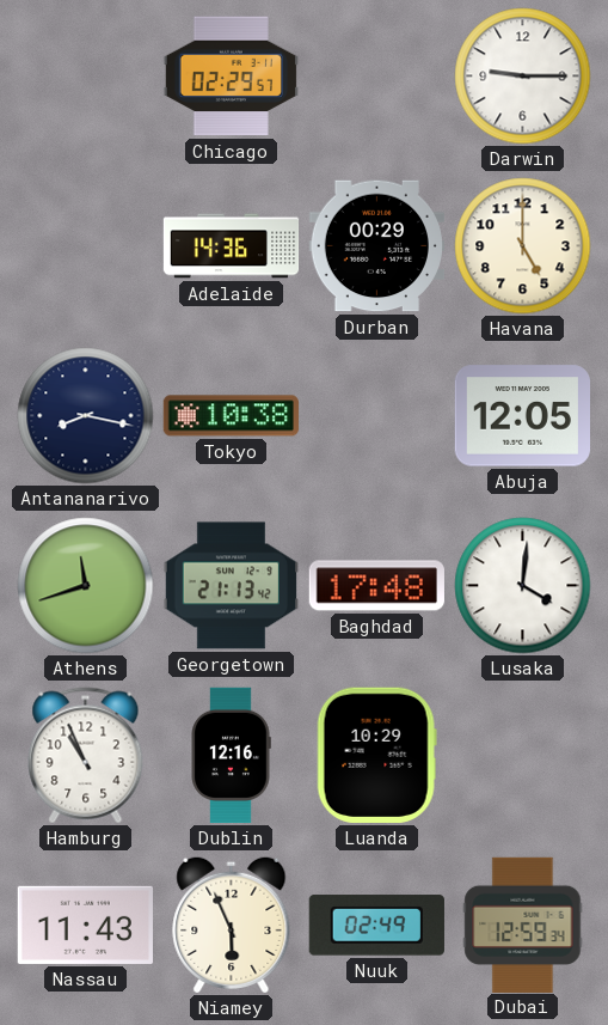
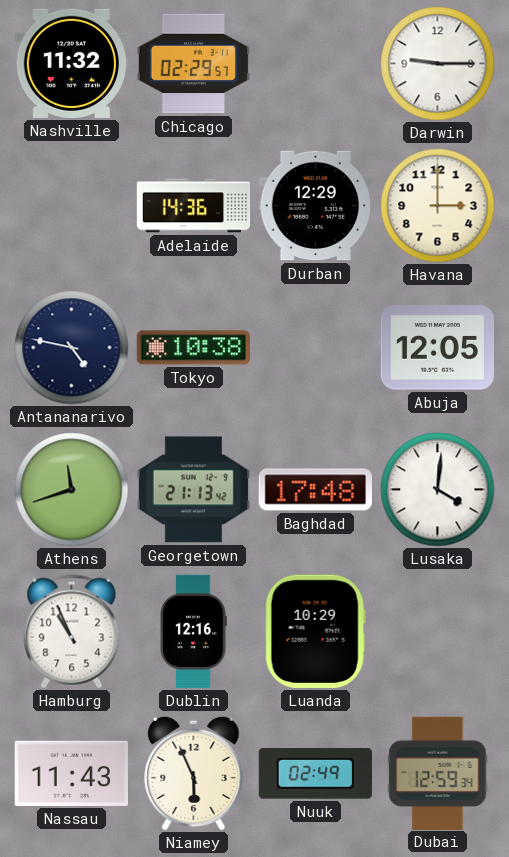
Nashville: none -> 11:32 (71, 63)
Durban: 00:29 -> 12:29 (315, 206)
Havana: 5:00 -> 3:00 (438, 206)
Antananarivo: 8:17 -> 4:47 (72, 348)
